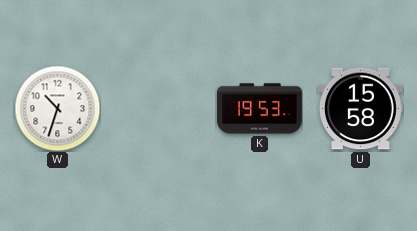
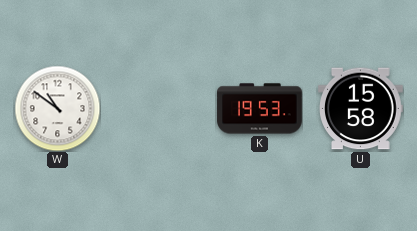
W: 10:33 -> 10:51 (57, 108)
